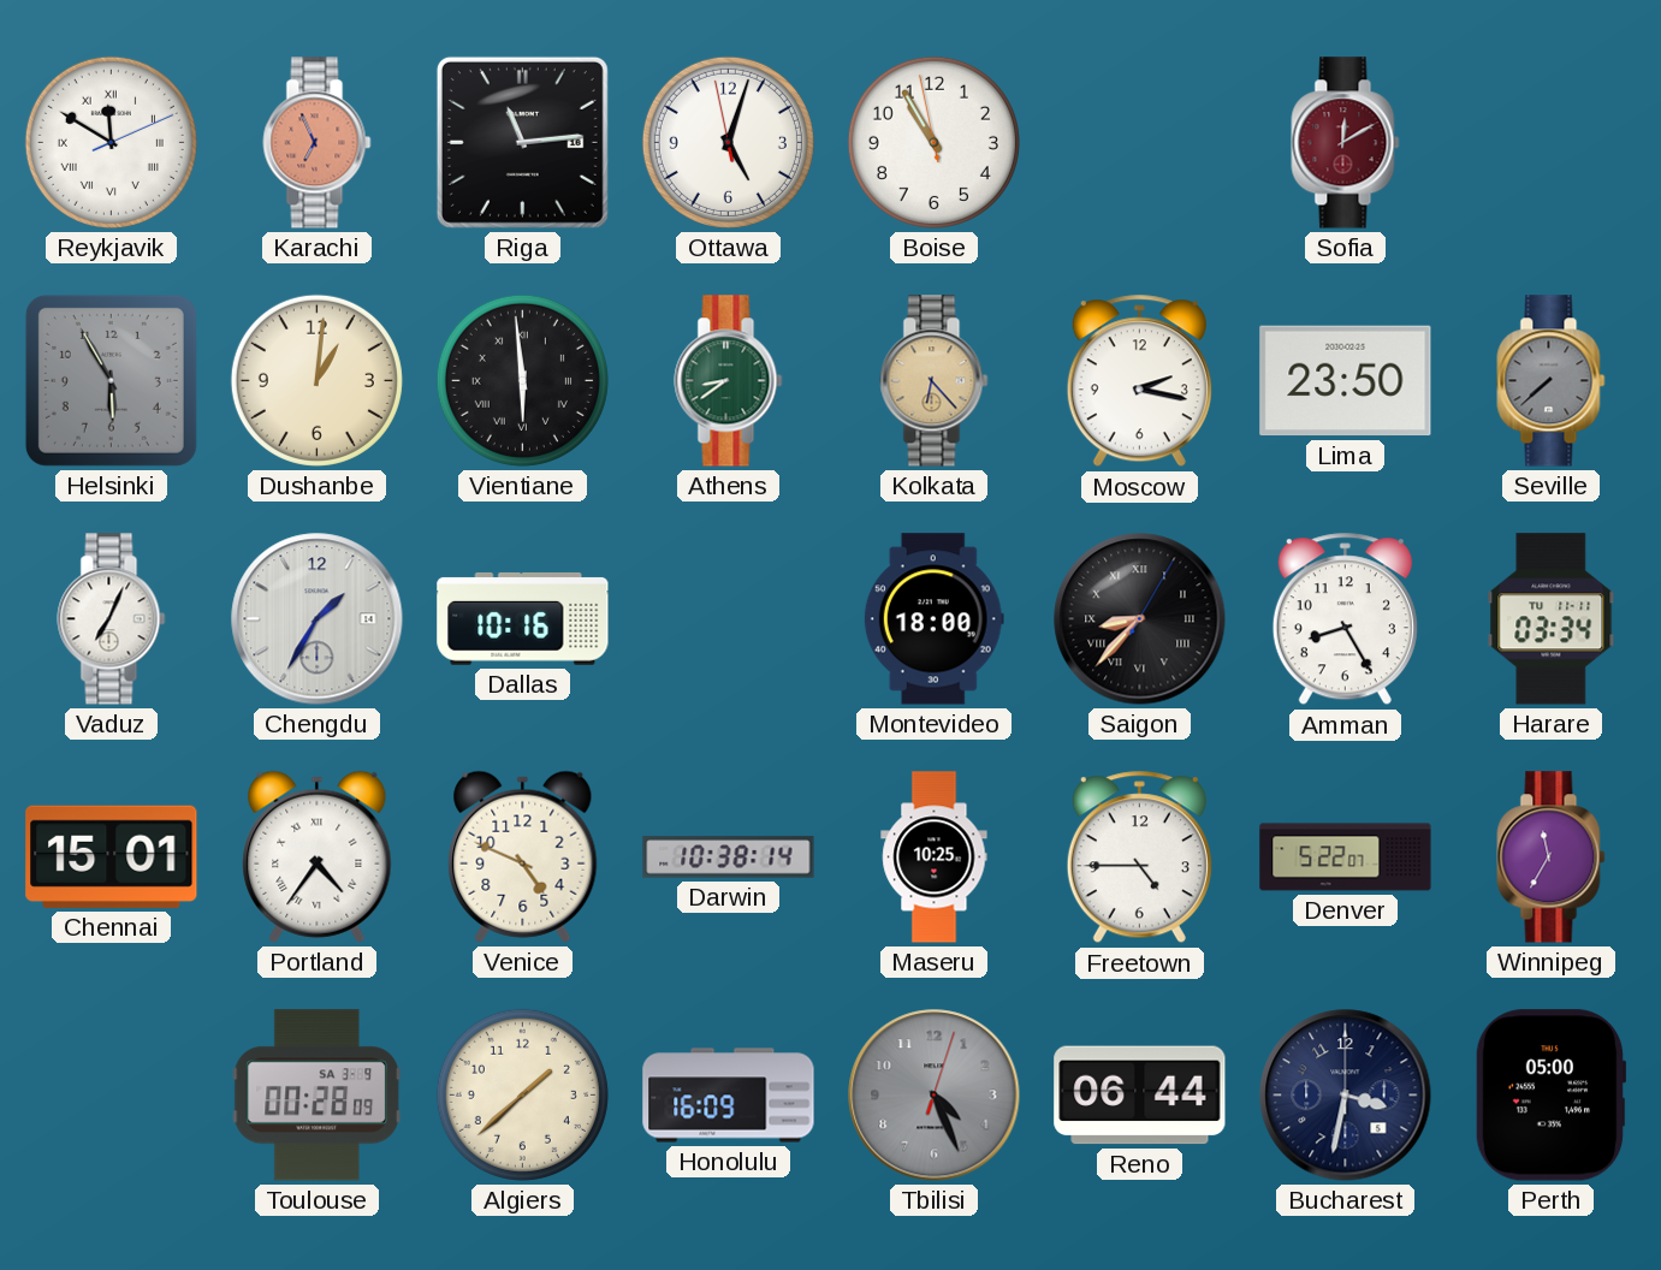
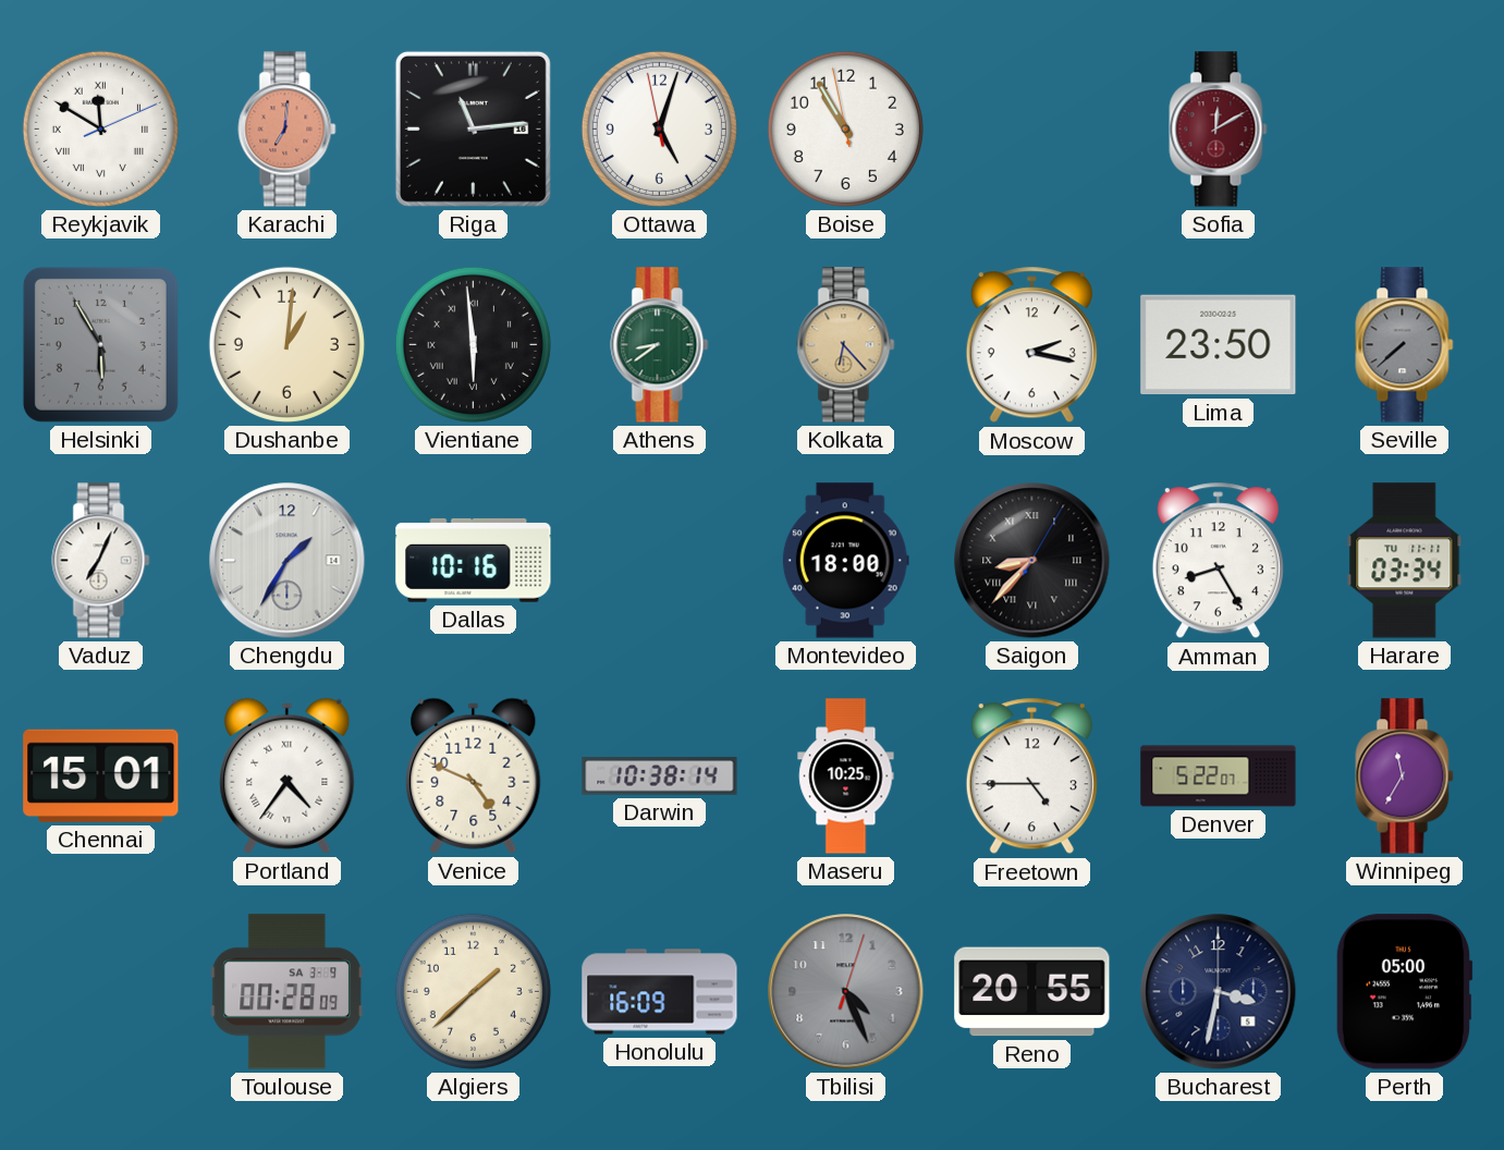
Karachi: 6:56 -> 7:01 (288, 130)
Reno: 06:44 -> 20:55 (1032, 992)
